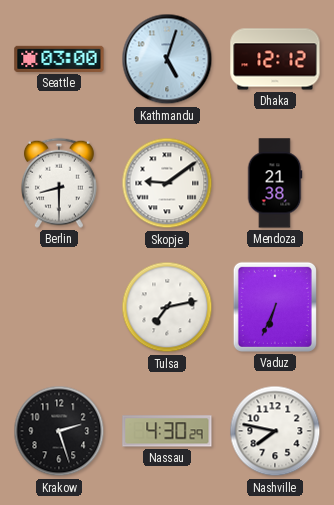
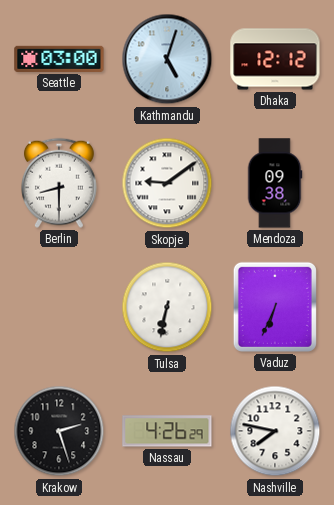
Mendoza: 21:38 -> 09:38 (275, 183)
Tulsa: 7:13 -> 6:32 (167, 307)
Nassau: 4:30 -> 4:26 (167, 431)
